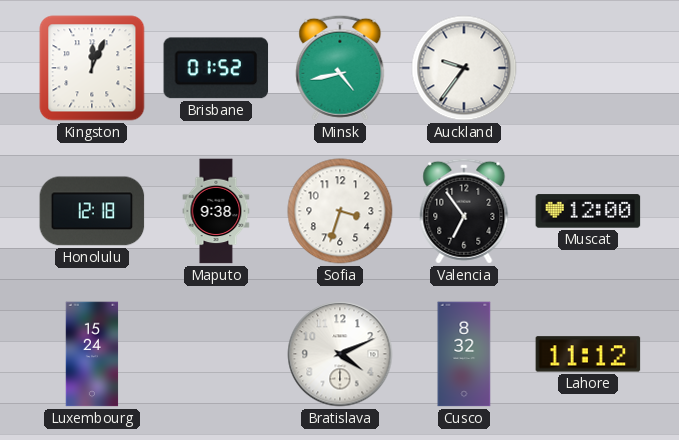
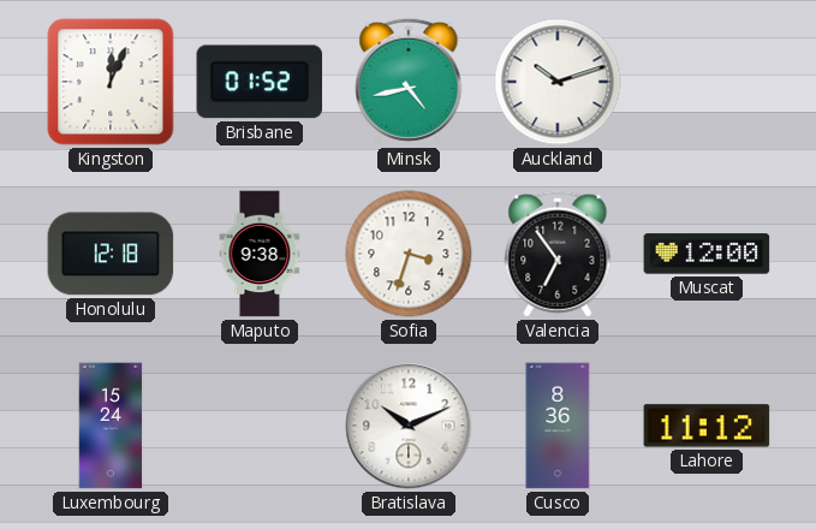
Auckland: 9:36 -> 10:12 (558, 82)
Bratislava: 4:11 -> 10:11 (409, 426)
Cusco: 8:32 -> 8:36 (558, 426)
